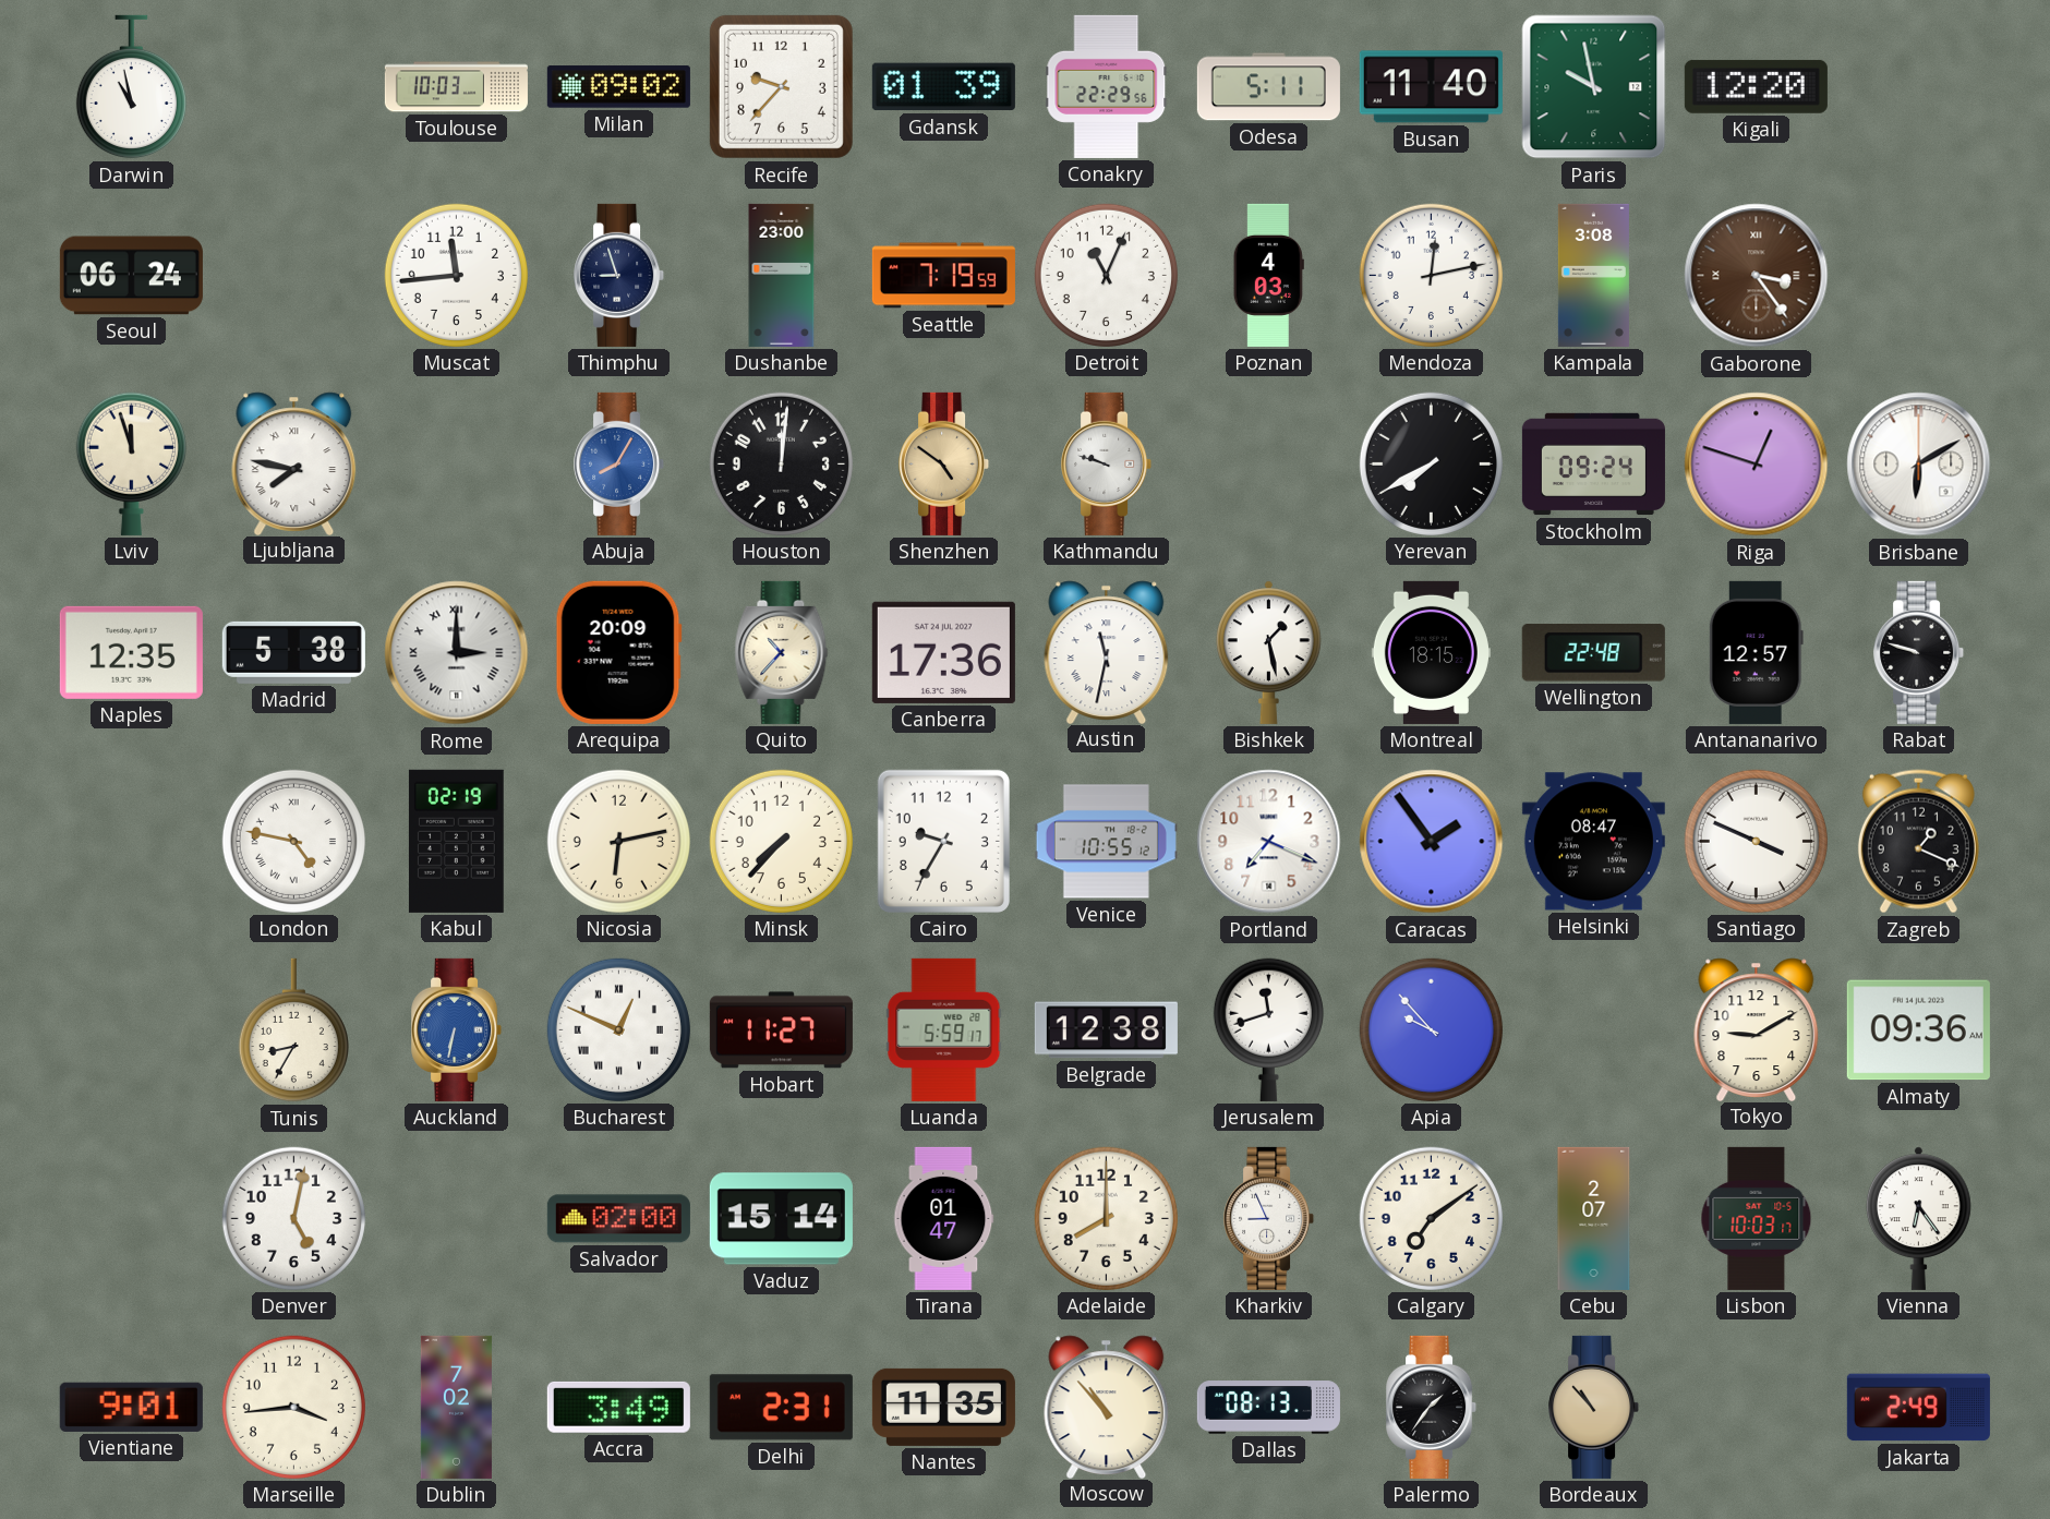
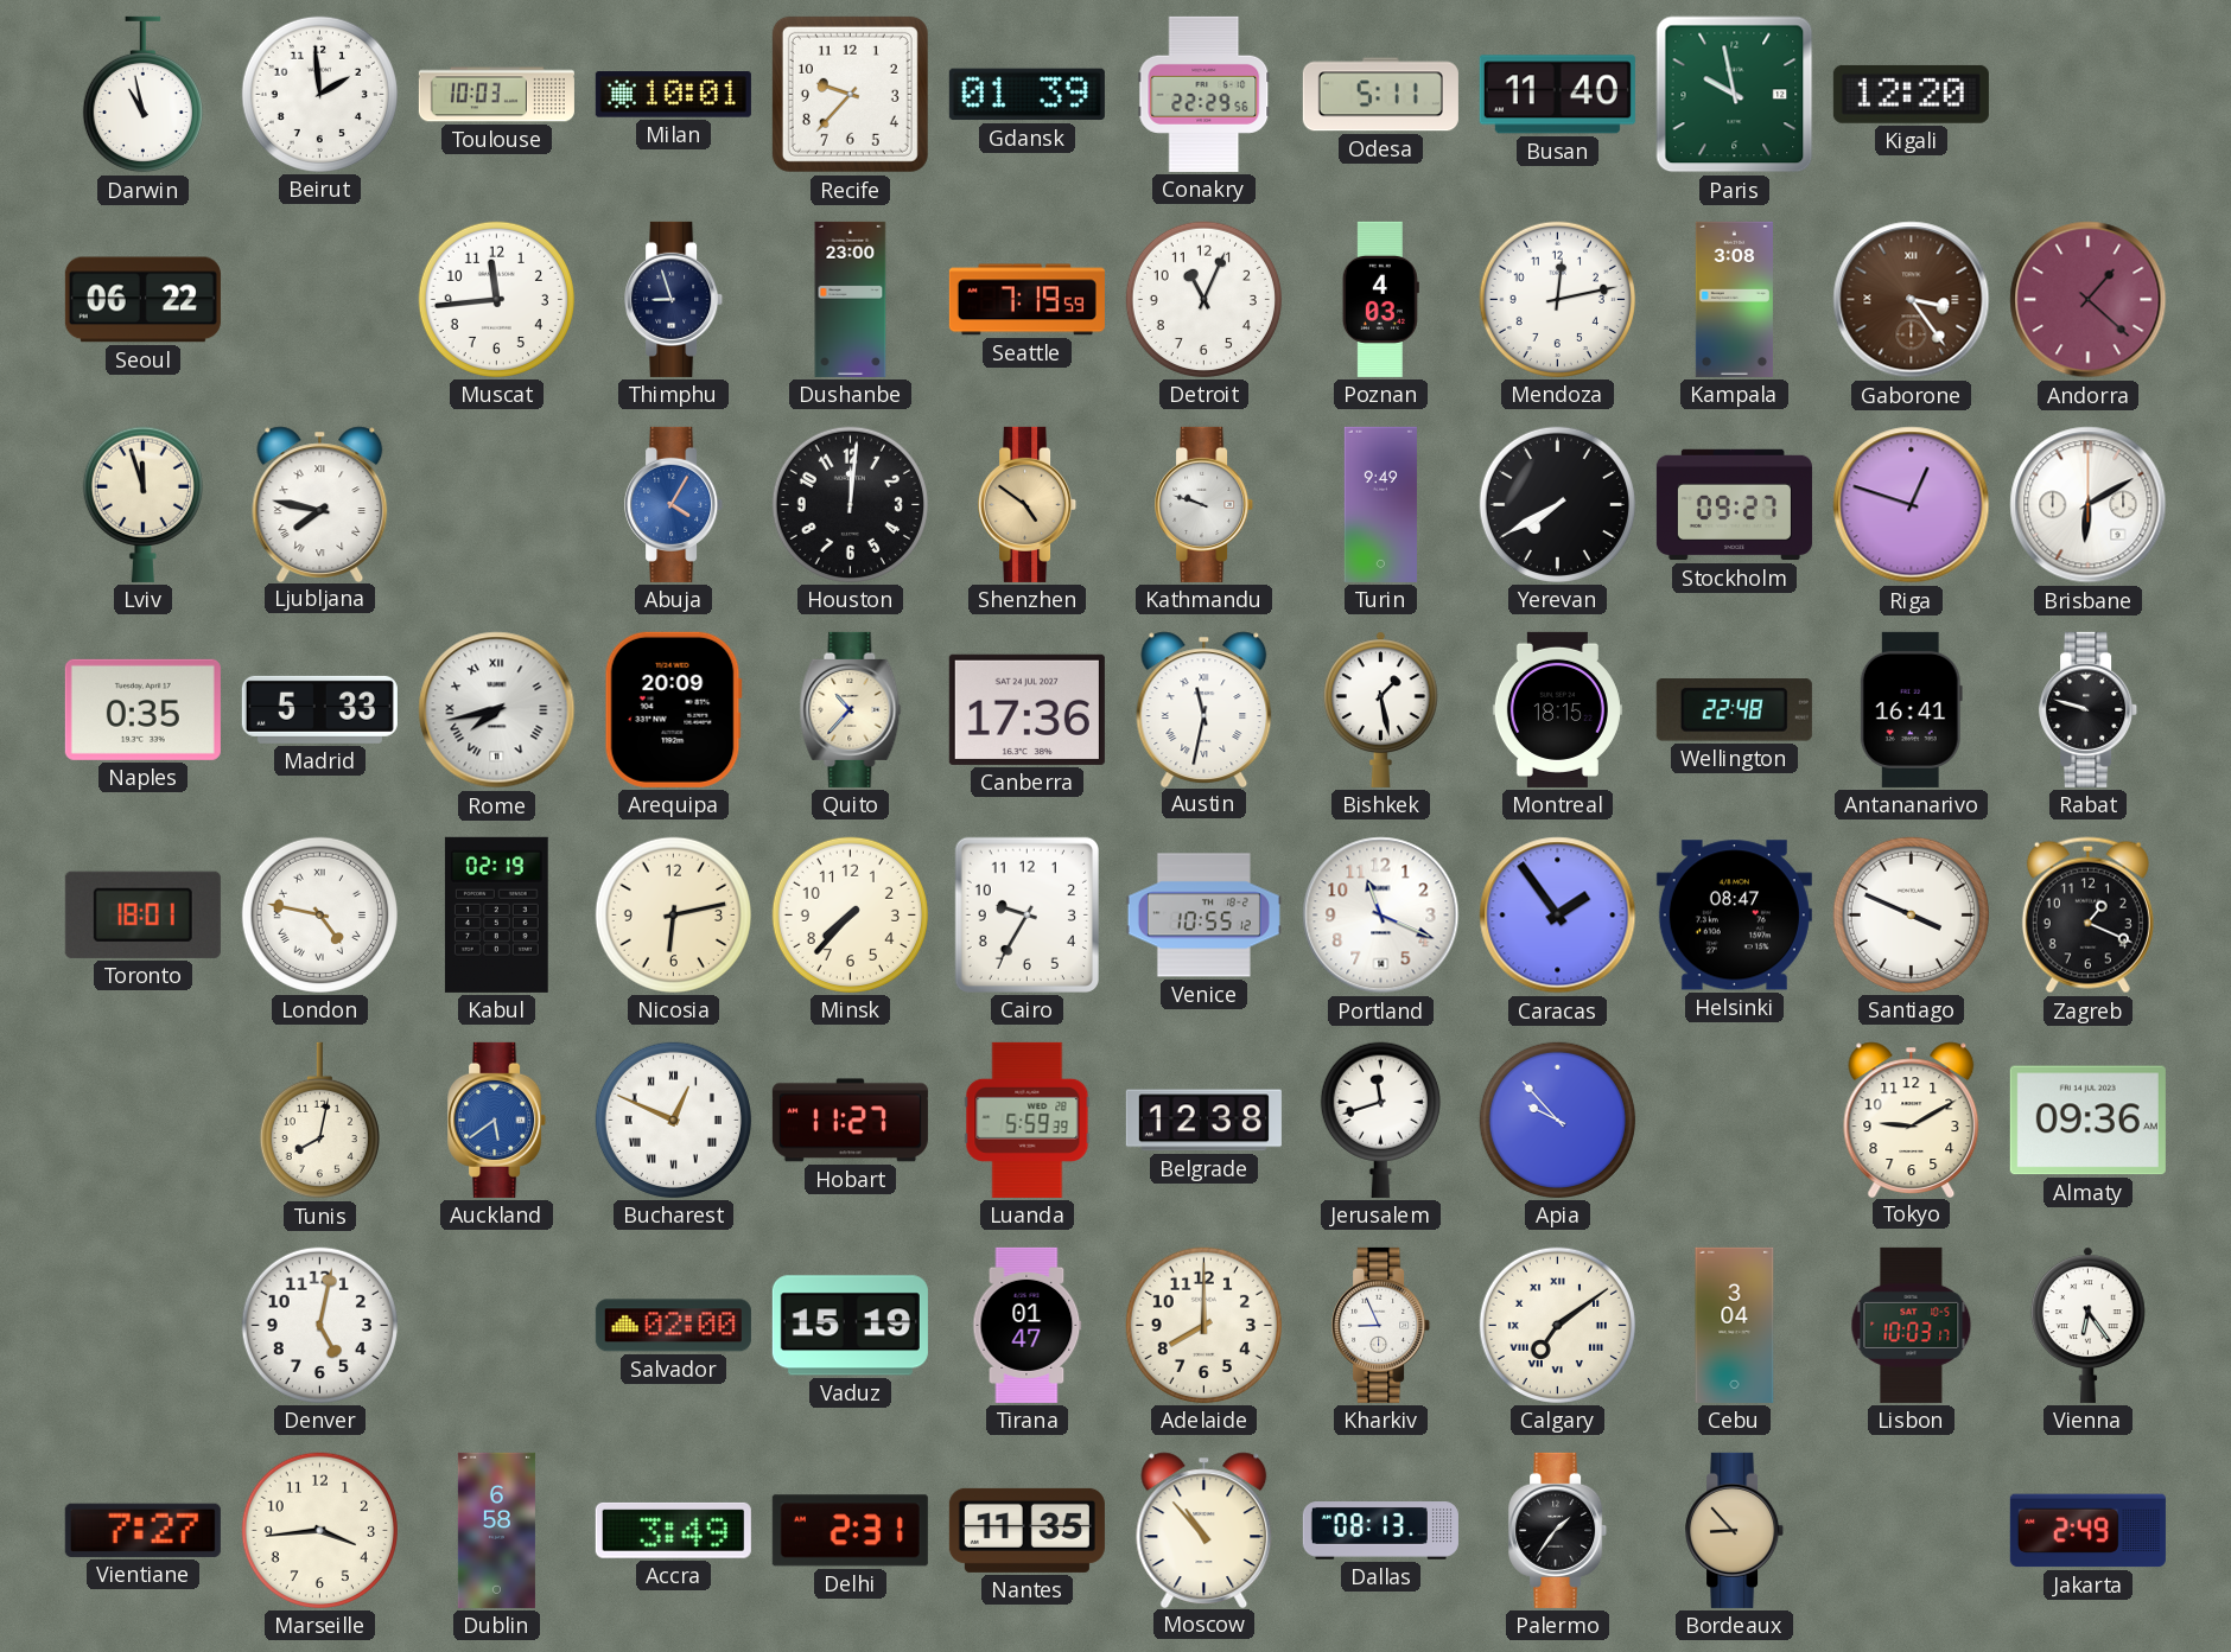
Beirut: none -> 1:59 (319, 94)
Milan: 09:02 -> 10:01 (673, 95)
Seoul: 06:24 -> 06:22 (142, 300)
Andorra: none -> 1:22 (2089, 300)
Abuja: 8:05 -> 4:05 (674, 504)
Turin: none -> 9:49 (1380, 504)
Stockholm: 09:24 -> 09:27 (1734, 505)
Naples: 12:35 -> 0:35 (142, 709)
Madrid: 5:38 -> 5:33 (319, 709)
Rome: 3:00 -> 7:43 (497, 710)
Antananarivo: 12:57 -> 16:41 (1911, 709)
Toronto: none -> 18:01 (142, 914)
Portland: 7:19 -> 11:19 (1381, 916)
Tunis: 8:35 -> 8:02 (319, 1121)
Auckland: 6:32 -> 5:39 (497, 1120)
Luanda: 5:59:17 -> 5:59:39 (1028, 1120)
Vaduz: 15:14 -> 15:19 (850, 1326)
Calgary numerals: Arabic -> Roman (1557, 1325)
Cebu: 2:07 -> 3:04 (1735, 1325)
Vientiane: 9:01 -> 7:27 (142, 1530)
Dublin: 7:02 -> 6:58 (496, 1530)
Bordeaux: 10:53 -> 8:53 (1735, 1530)
